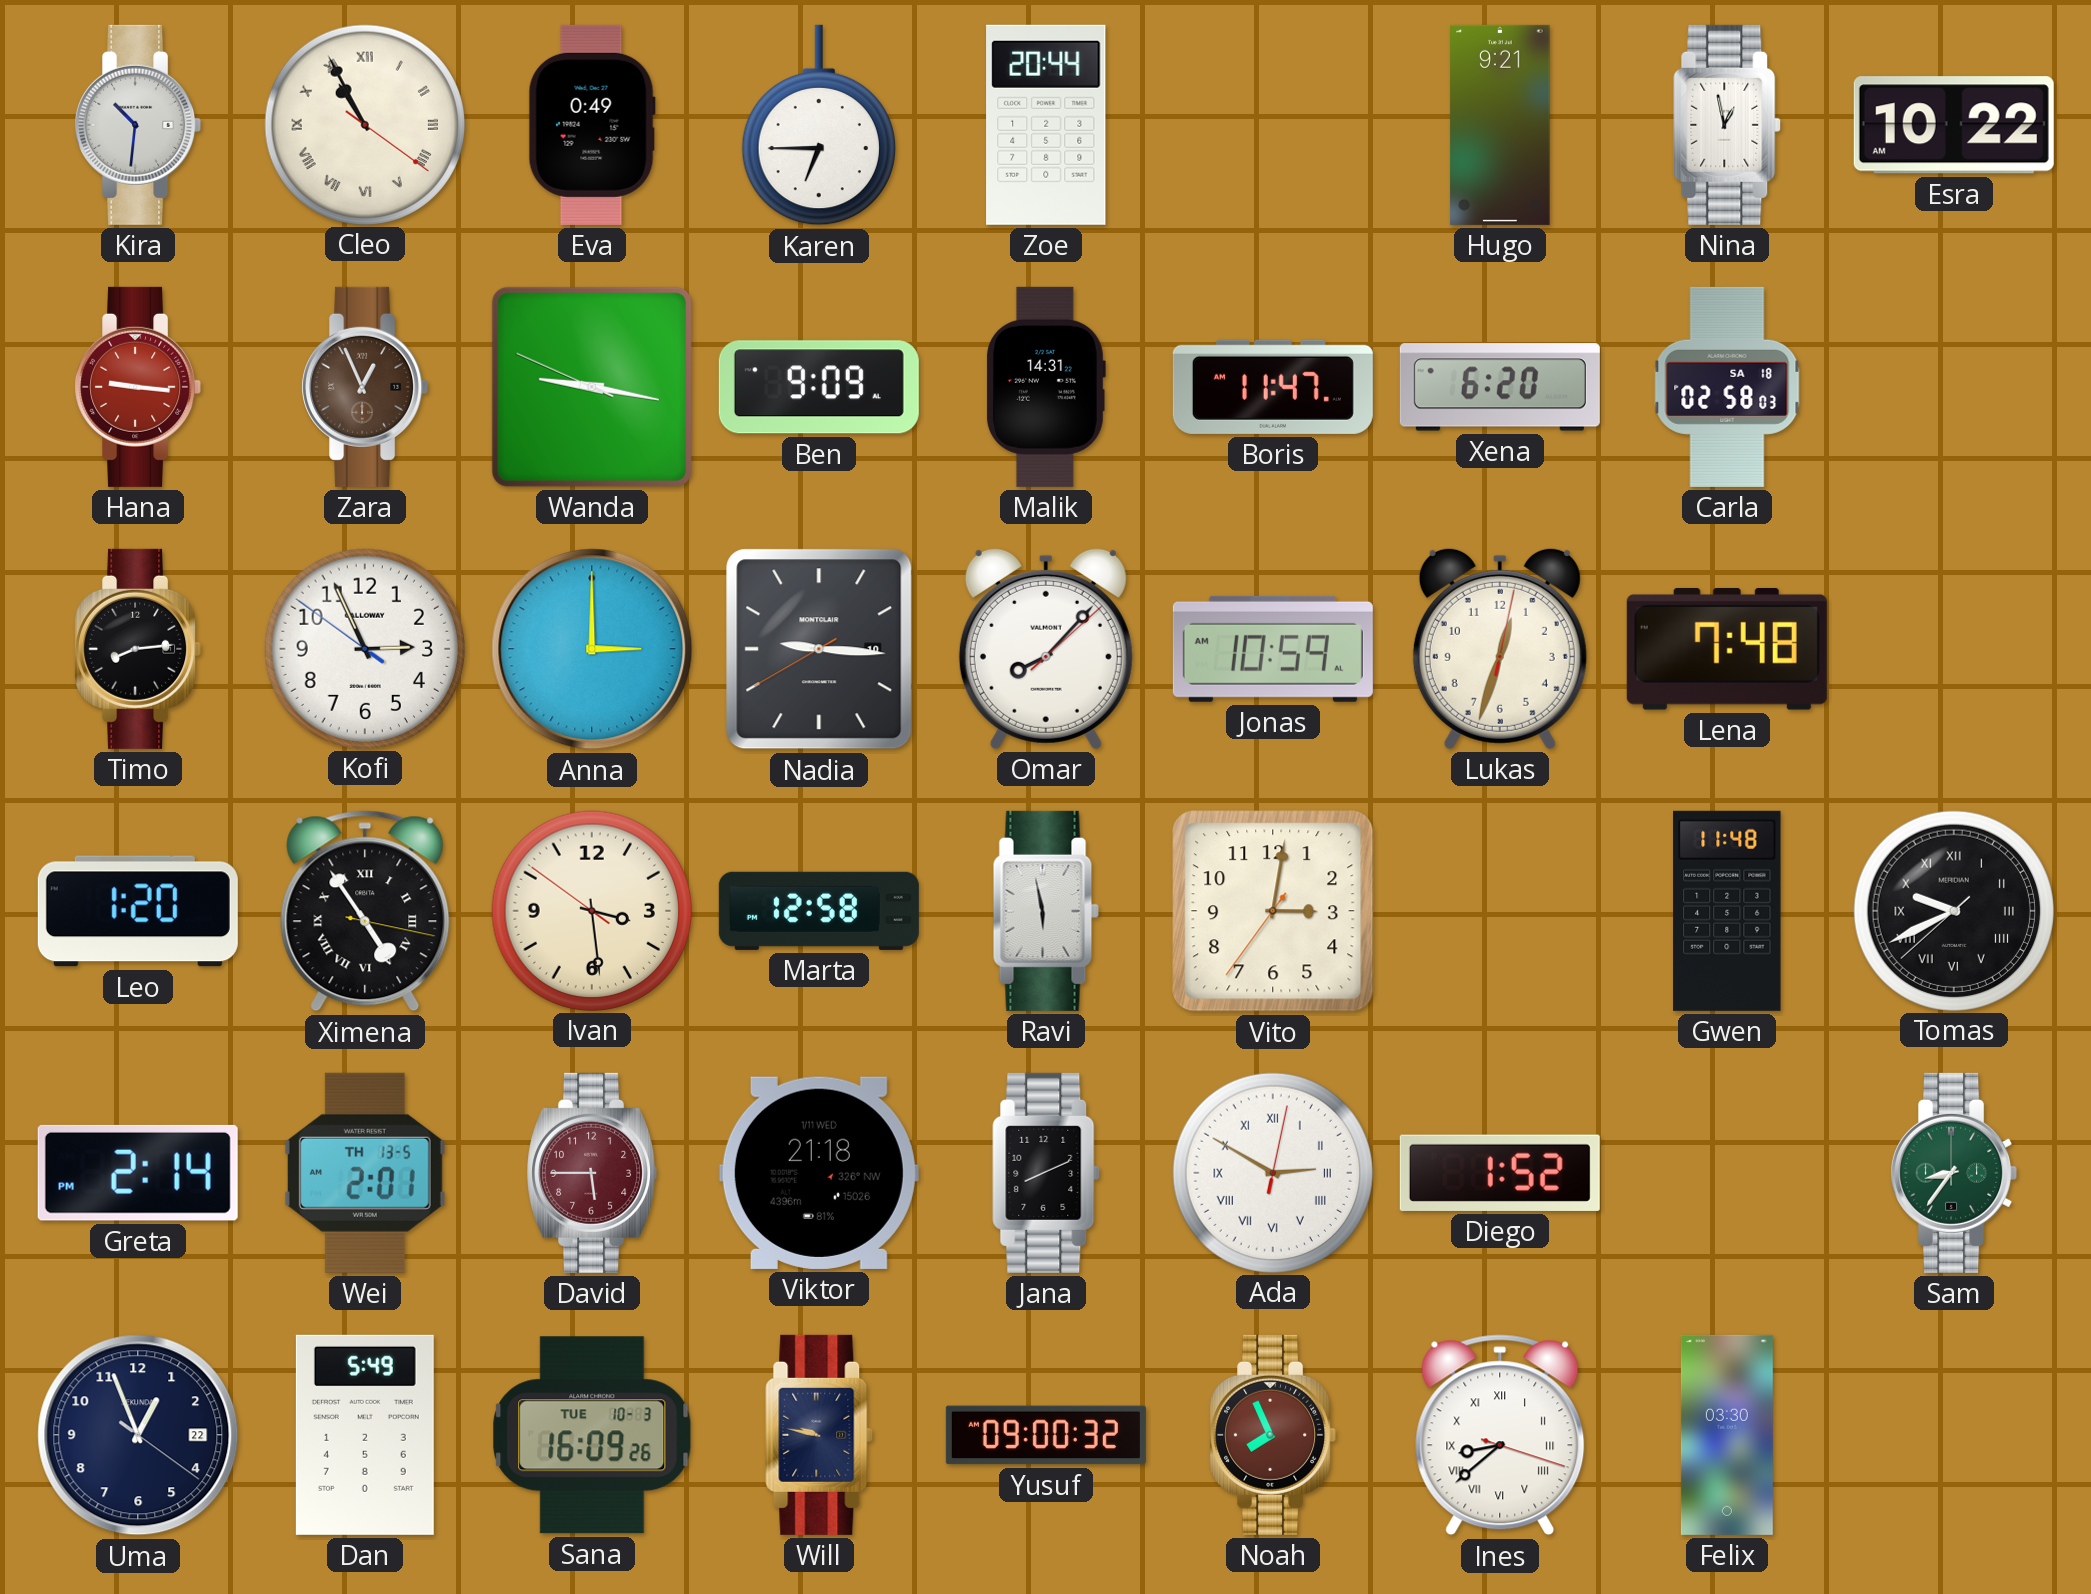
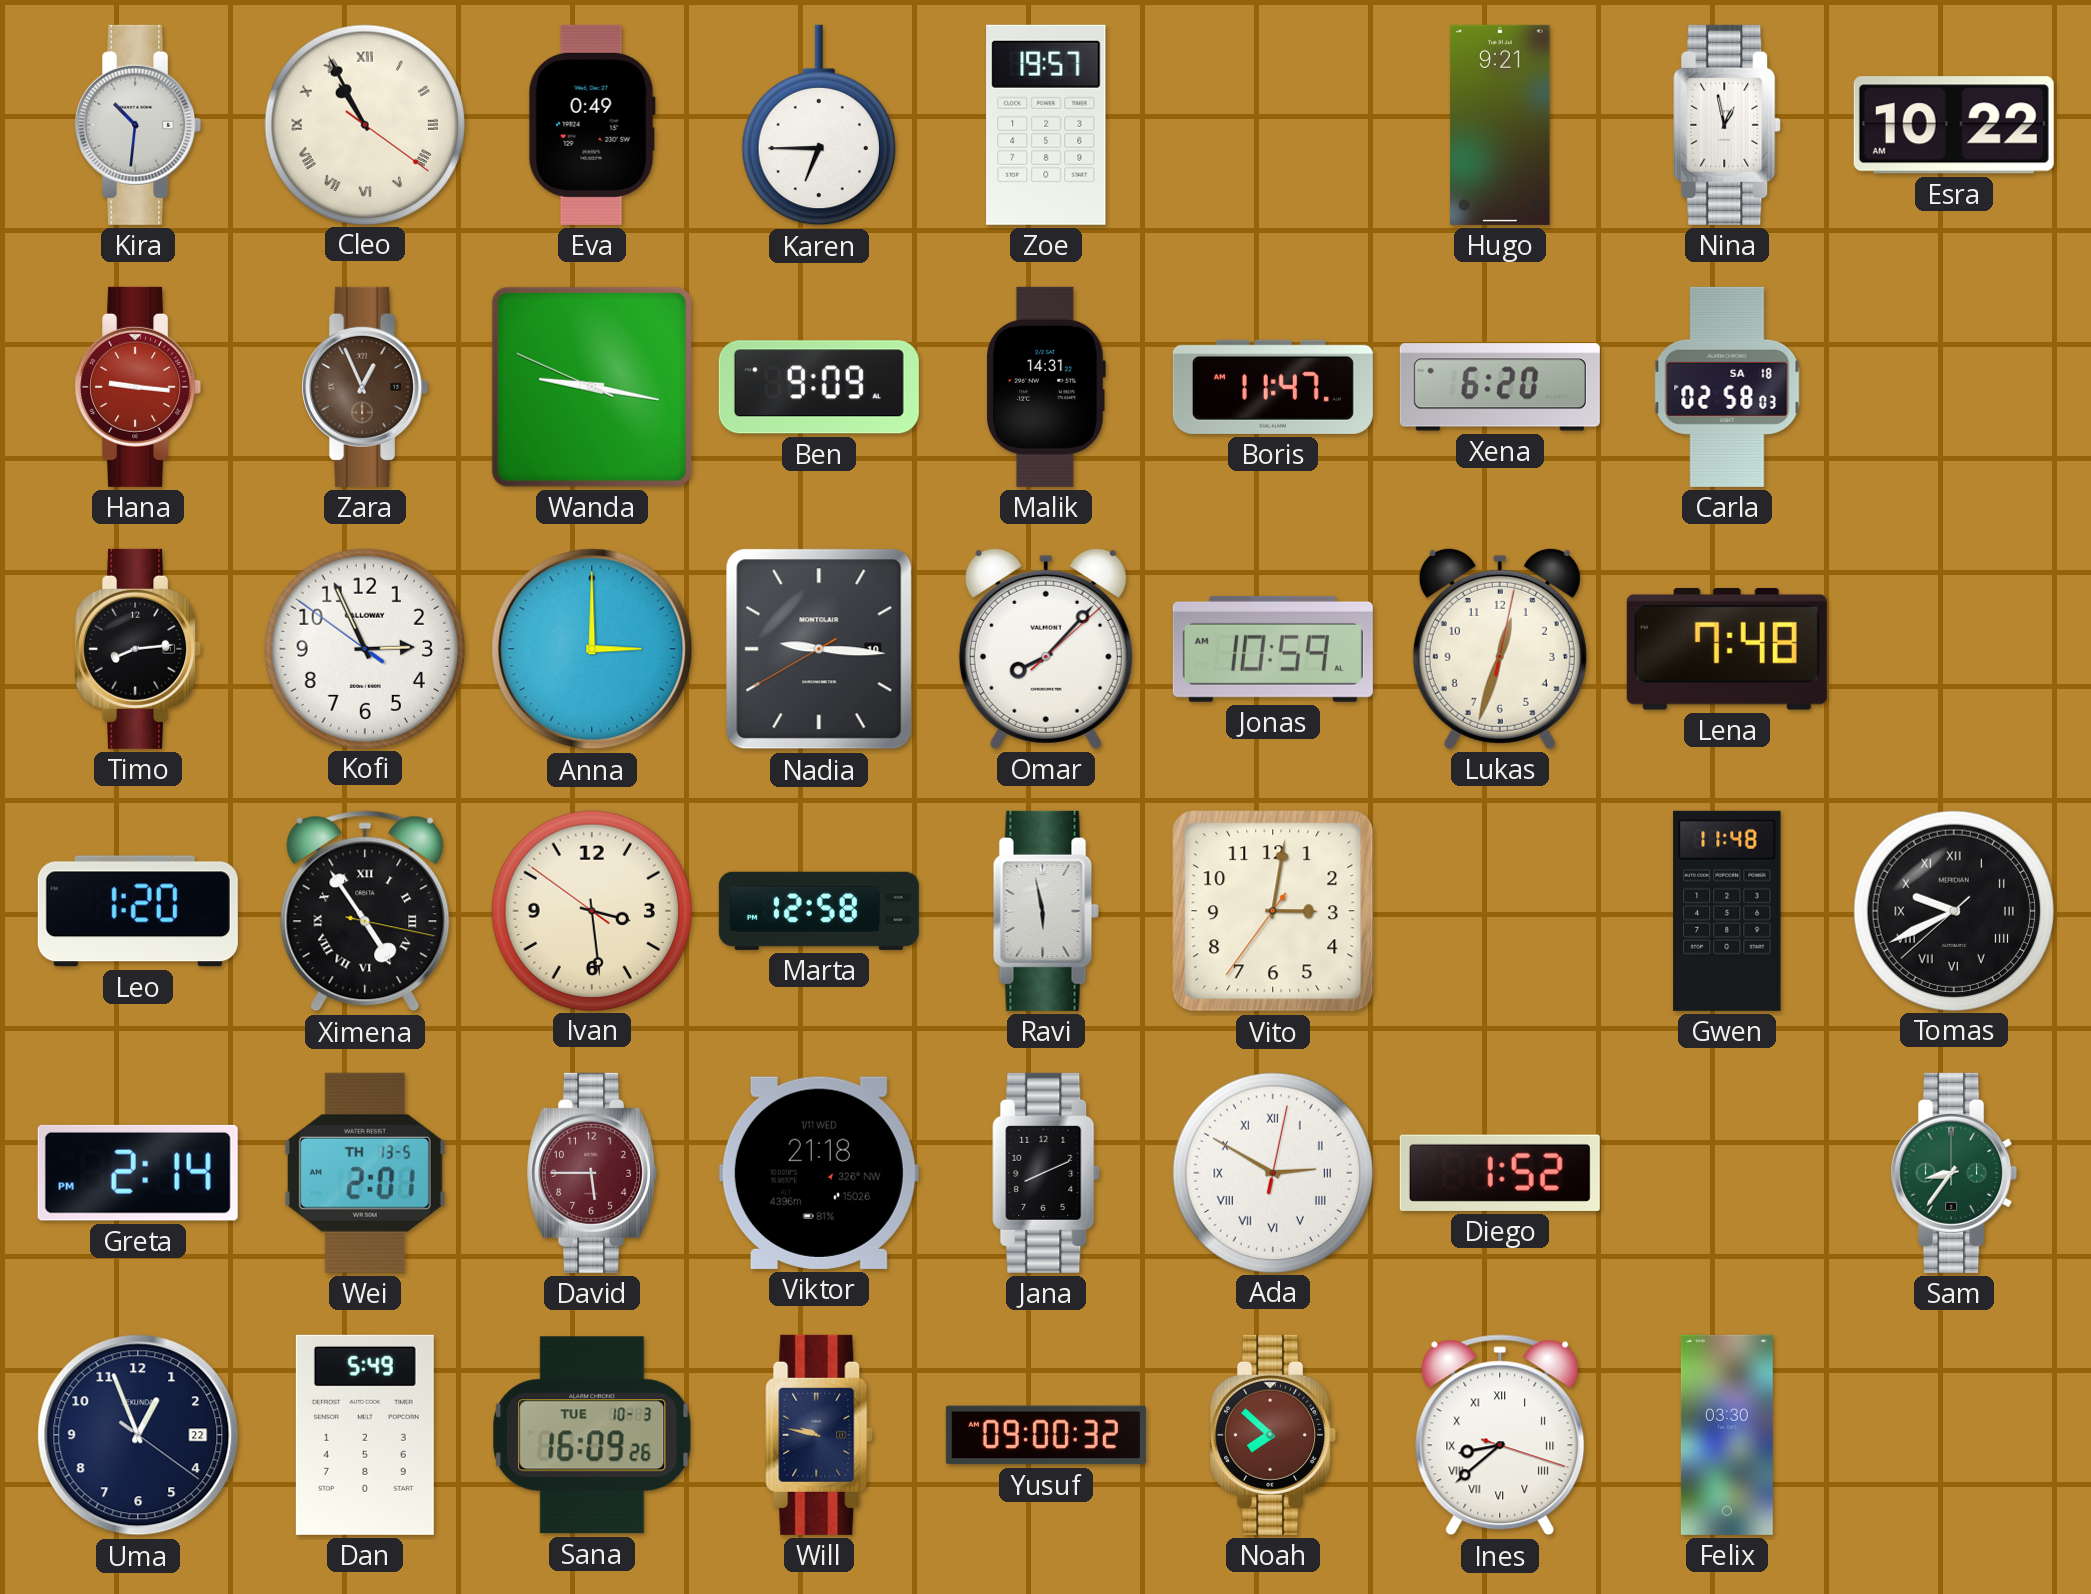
Zoe: 20:44 -> 19:57 (1046, 125)
Noah: 7:56 -> 7:52 (1273, 1435)
